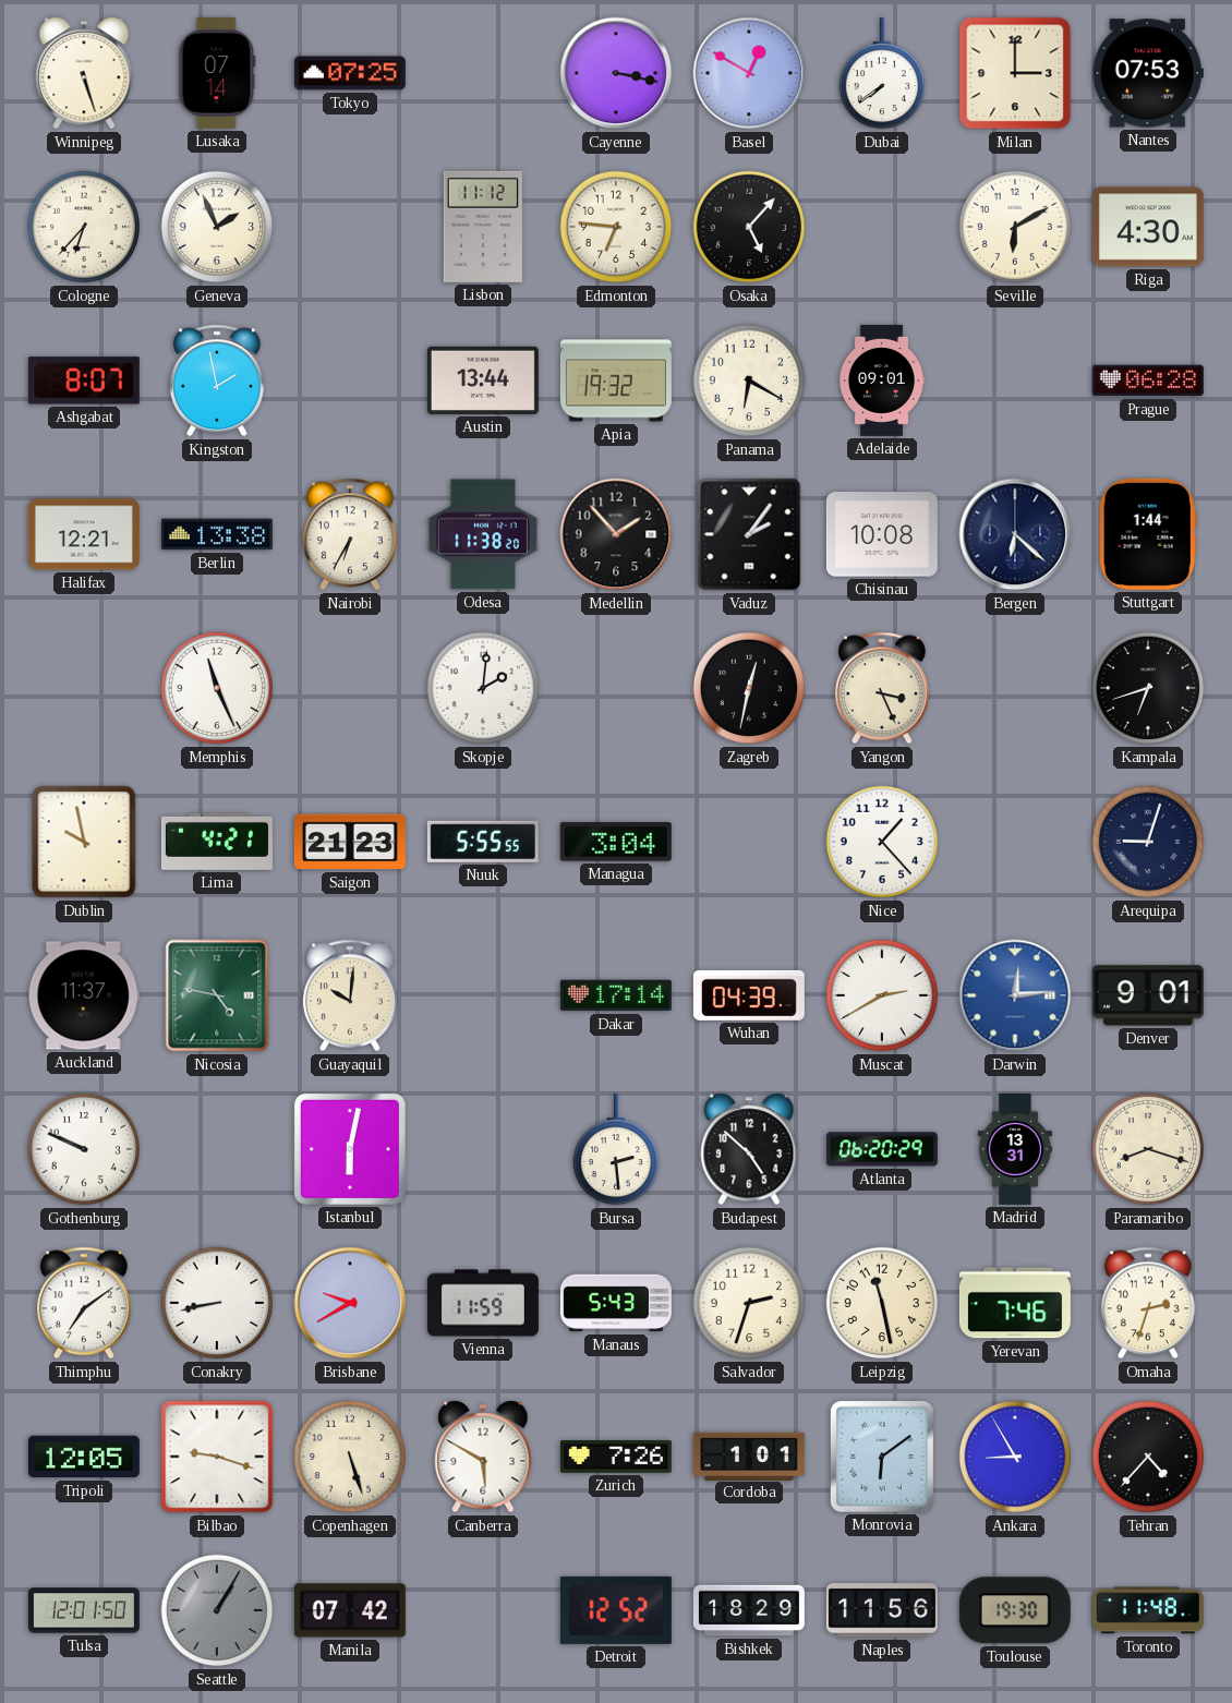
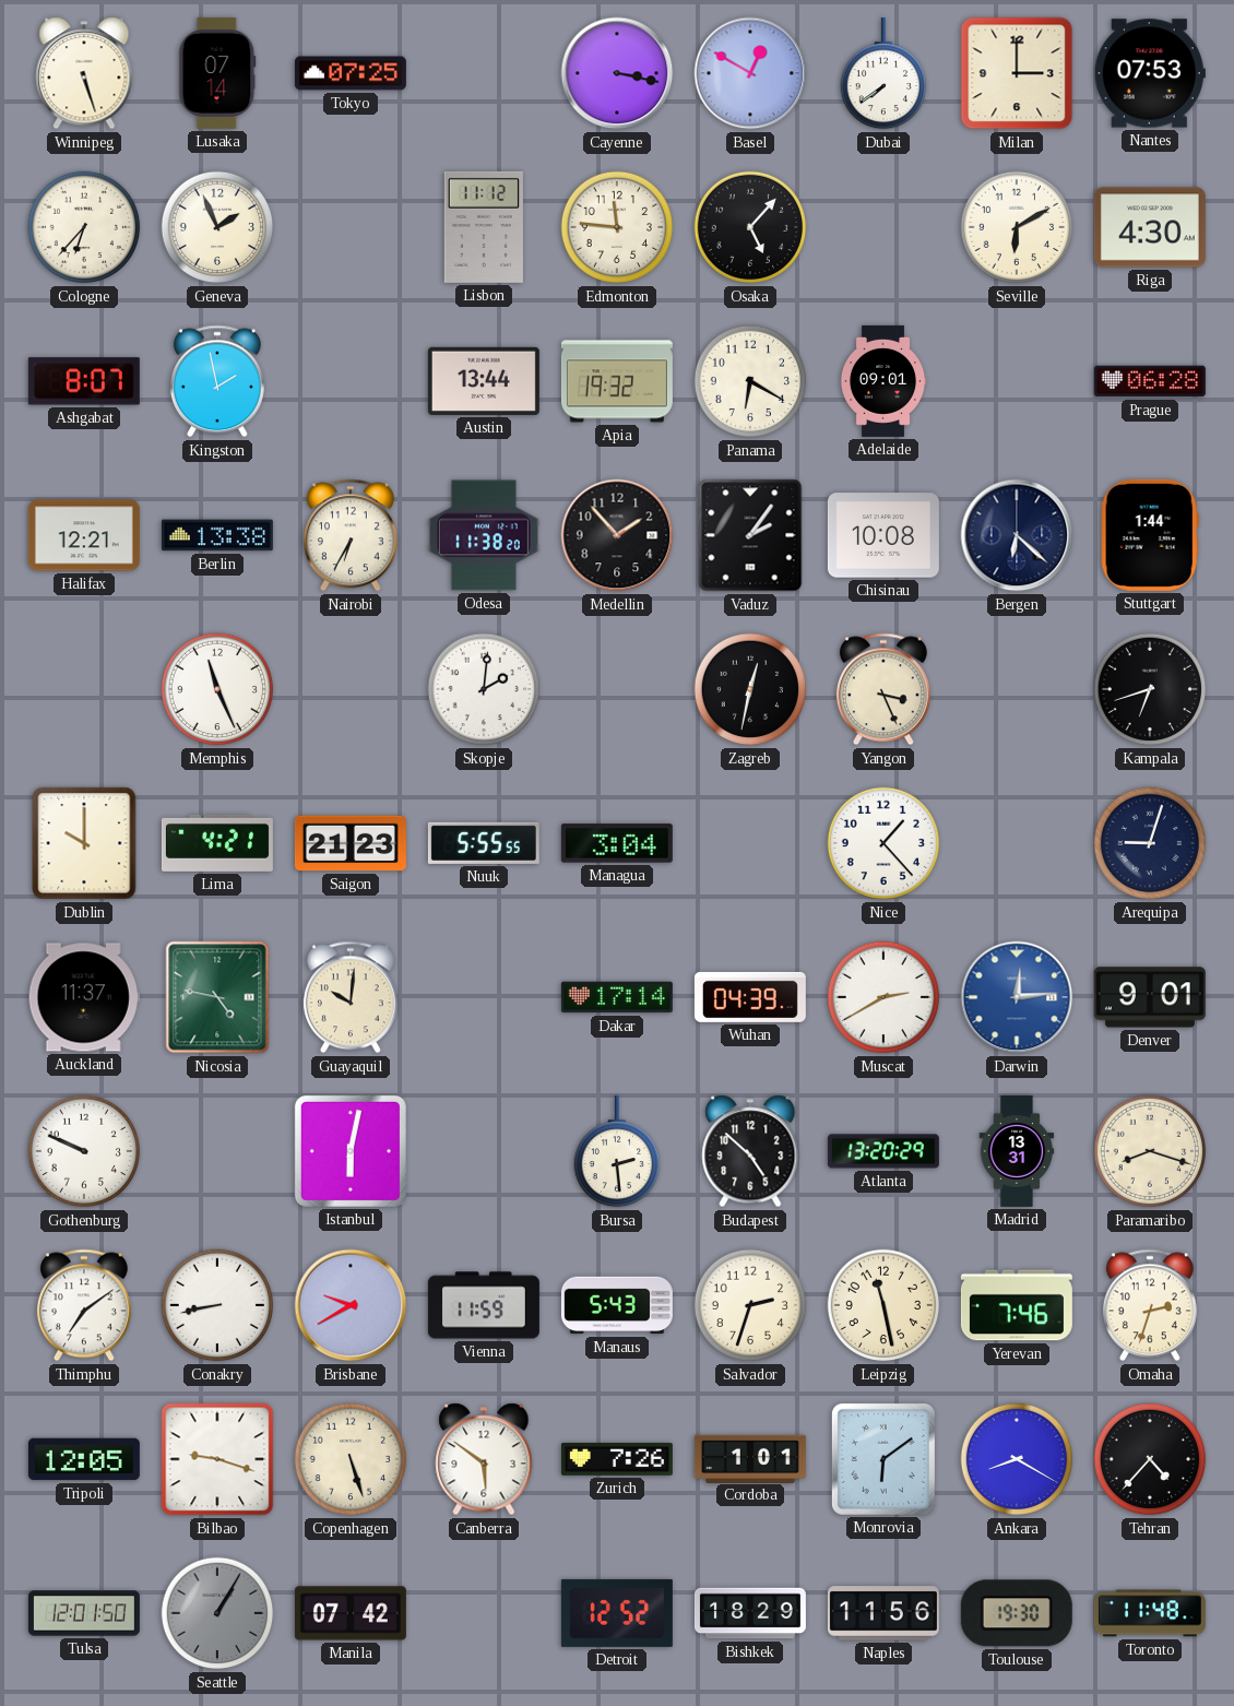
Edmonton: 6:46 -> 11:46 (617, 227)
Dublin: 9:58 -> 10:00 (84, 843)
Atlanta: 06:20 -> 13:20 (883, 1151)
Canberra: 5:50 -> 5:51 (484, 1459)
Ankara: 8:55 -> 8:20 (1017, 1459)
